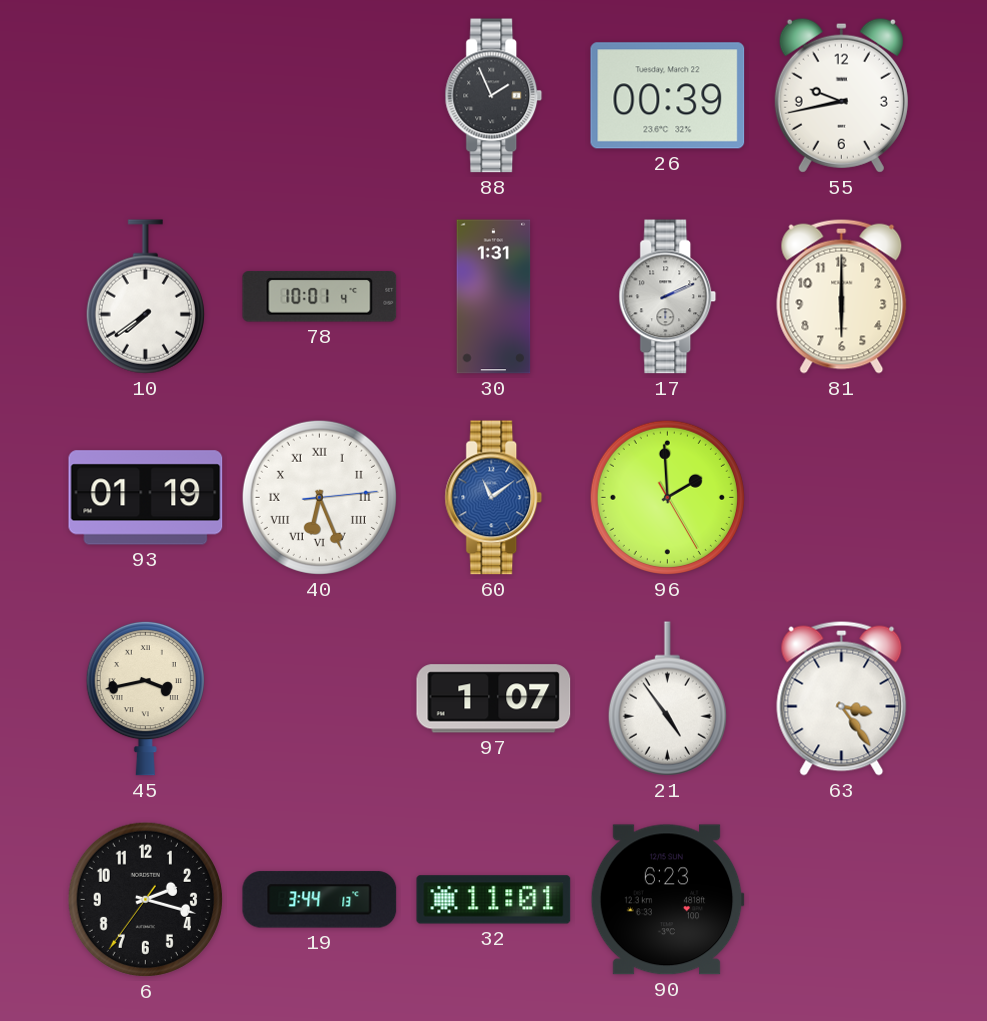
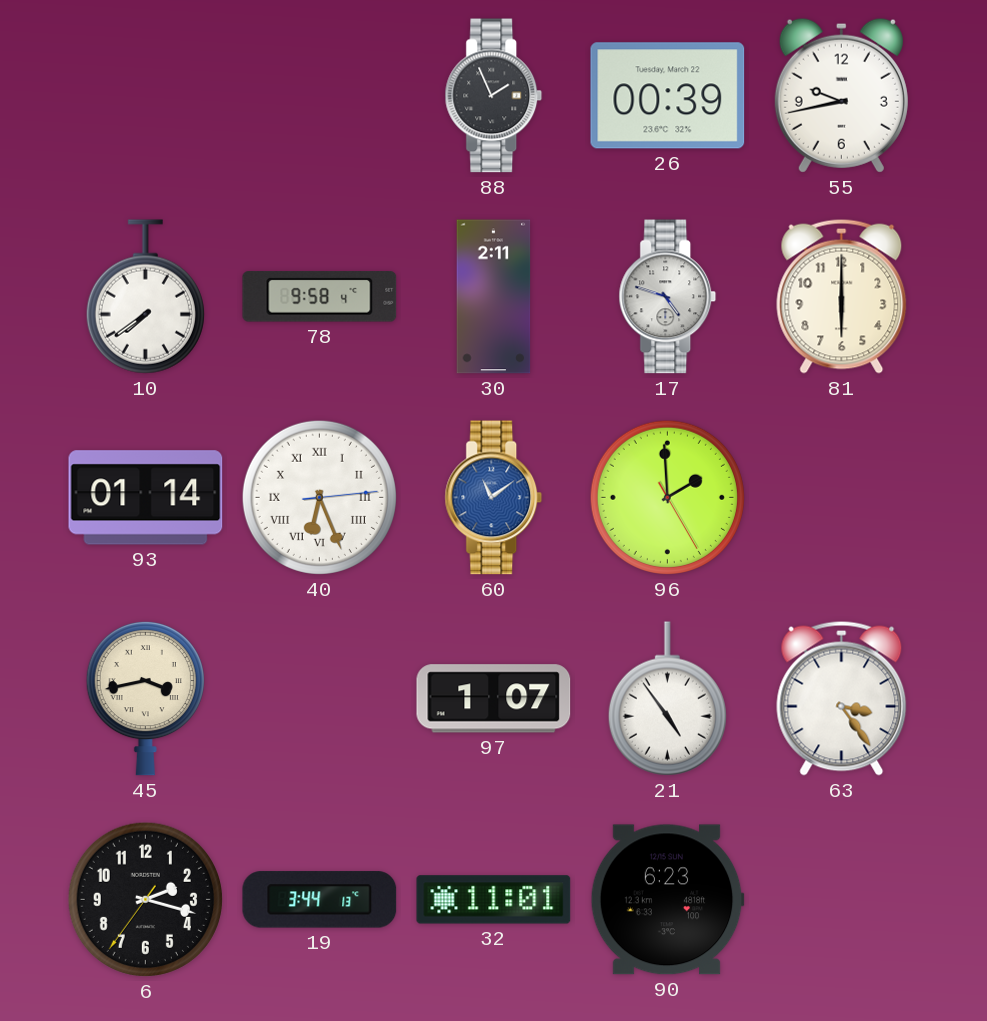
78: 10:01 -> 9:58 (320, 297)
30: 1:31 -> 2:11 (494, 297)
17: 2:11 -> 4:48 (668, 297)
93: 01:19 -> 01:14 (146, 498)
